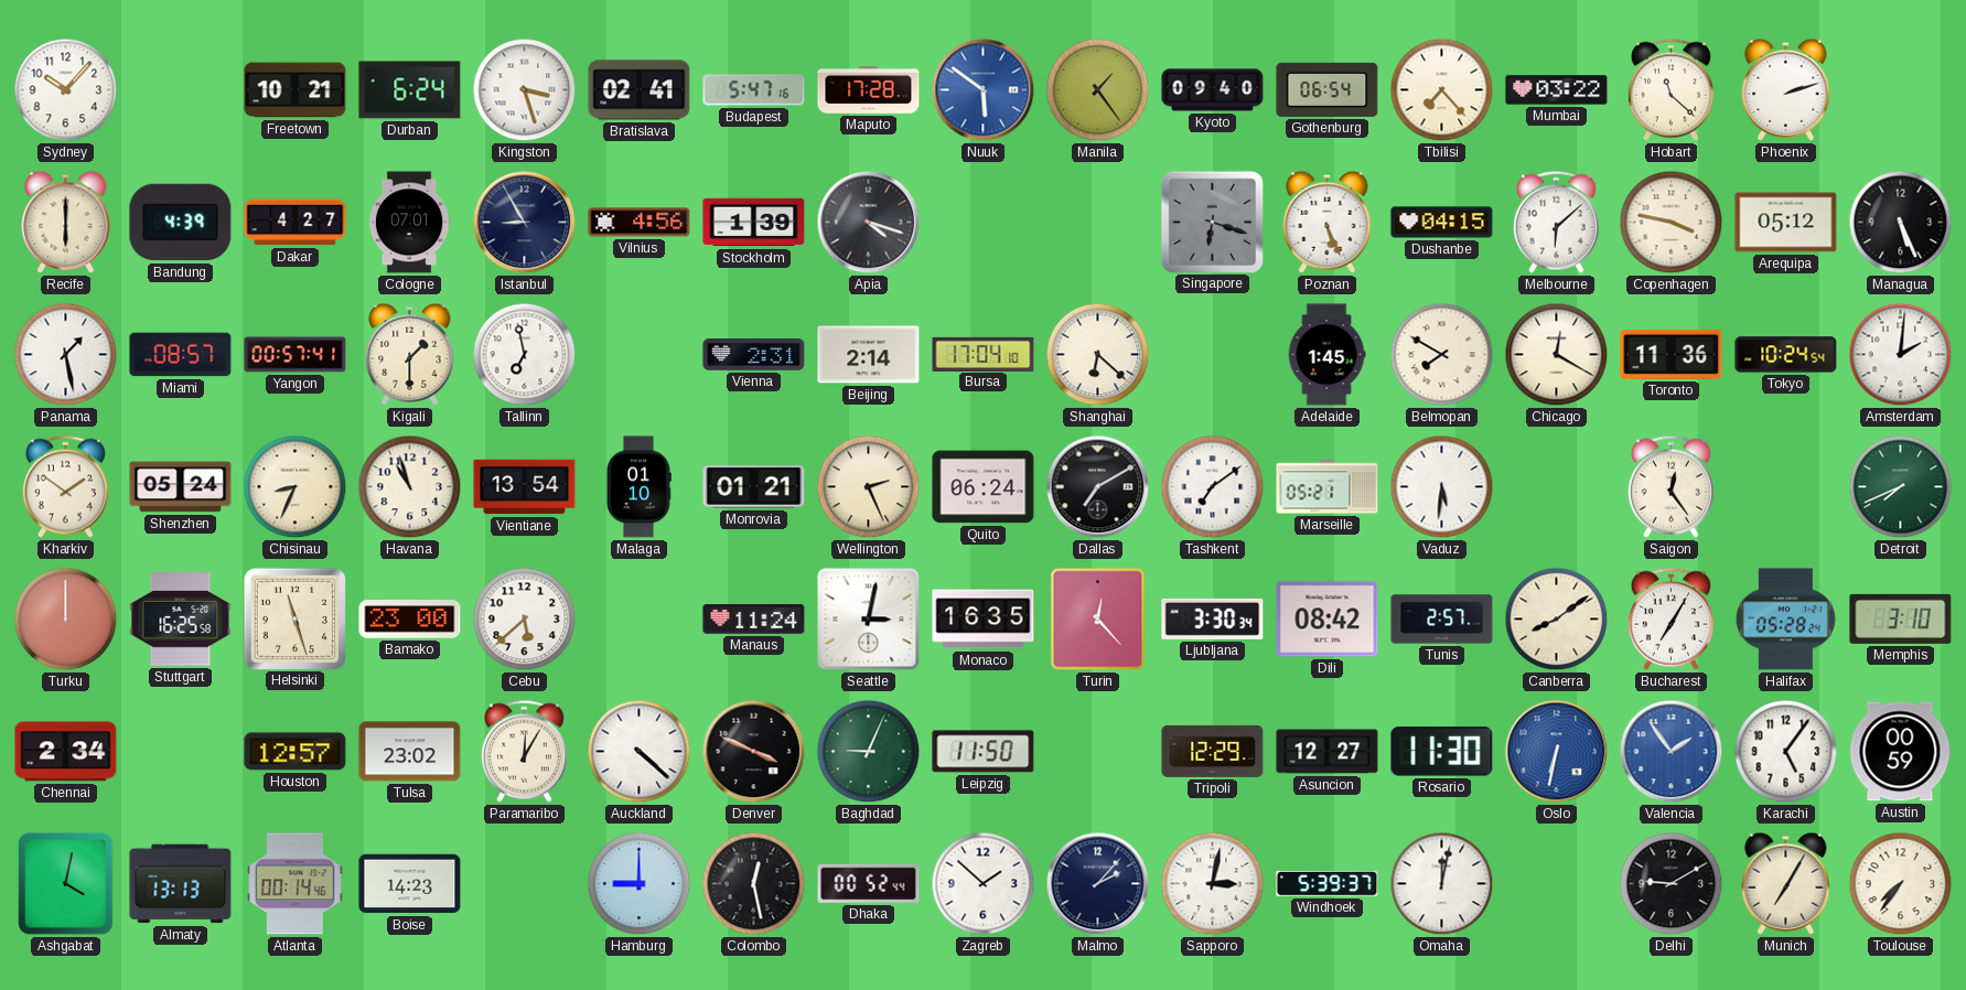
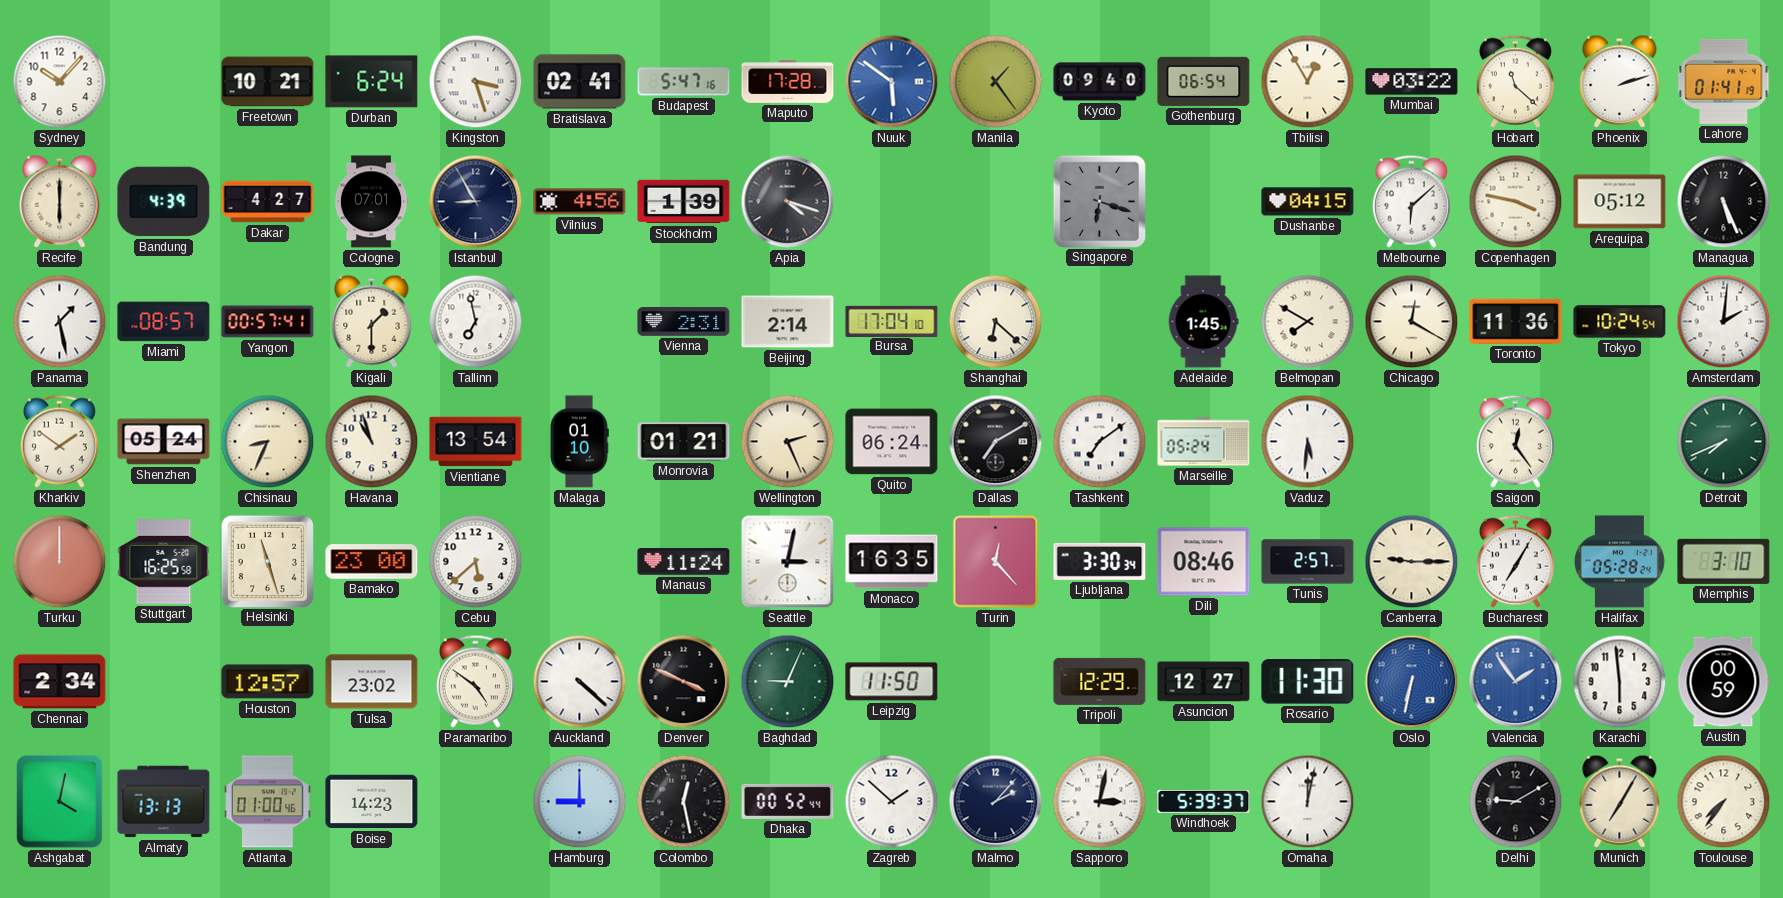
Tbilisi: 7:23 -> 12:55 (1308, 82)
Lahore: none -> 01:41 (1724, 81)
Poznan: 5:26 -> none (1328, 222)
Marseille: 05:21 -> 05:24 (1204, 442)
Dili: 08:42 -> 08:46 (1204, 562)
Canberra: 8:09 -> 9:15 (1412, 562)
Paramaribo: 12:05 -> 4:51 (475, 681)
Karachi: 5:06 -> 5:59 (1620, 682)
Atlanta: 00:14 -> 01:00 (268, 802)
